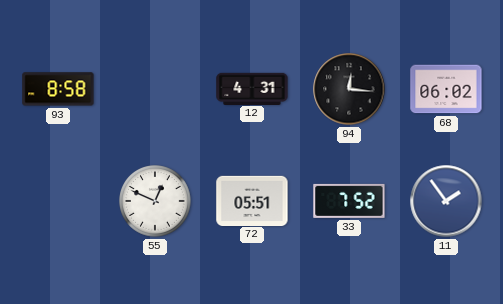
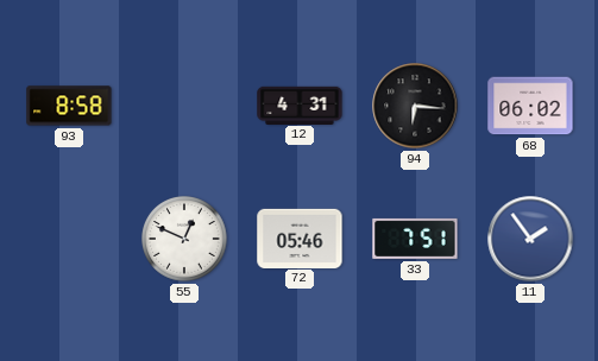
94: 12:16 -> 6:16 (415, 106)
72: 05:51 -> 05:46 (300, 237)
33: 7:52 -> 7:51 (415, 239)
